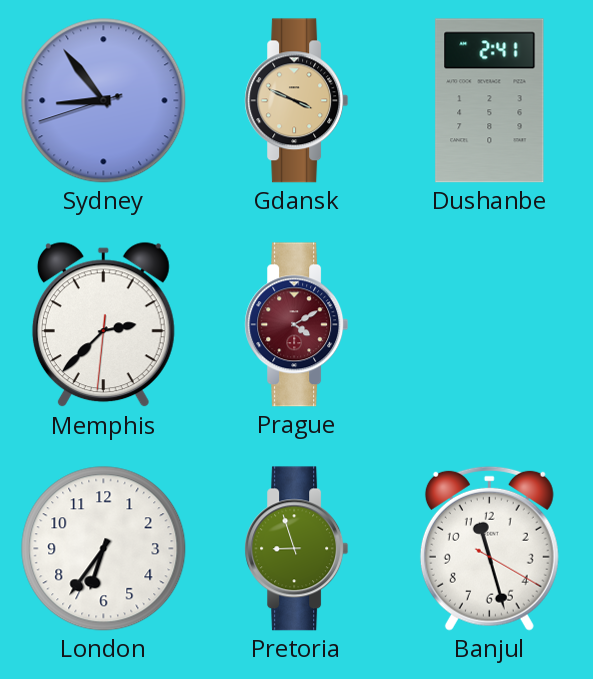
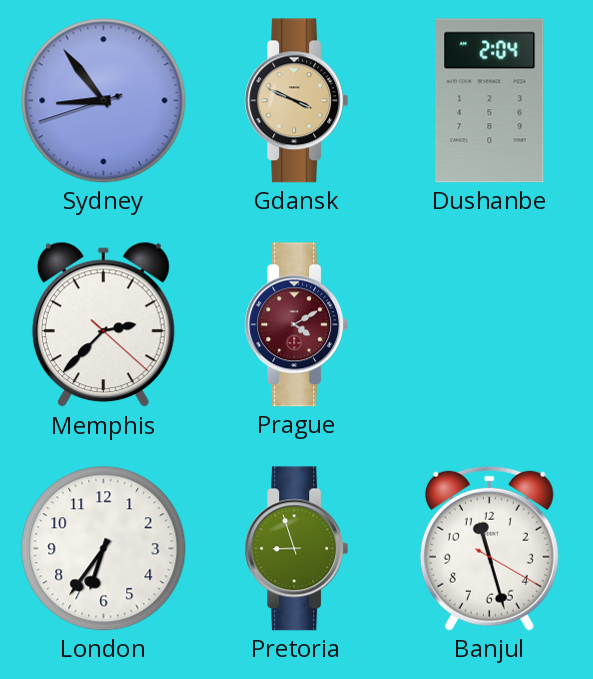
Dushanbe: 2:41 -> 2:04 (490, 101)
Memphis: 2:37:31 -> 2:37:22 (103, 325)
